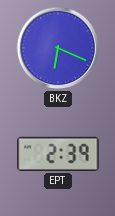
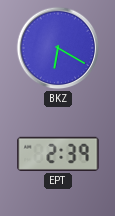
BKZ: 6:19 -> 6:20 (58, 48)
